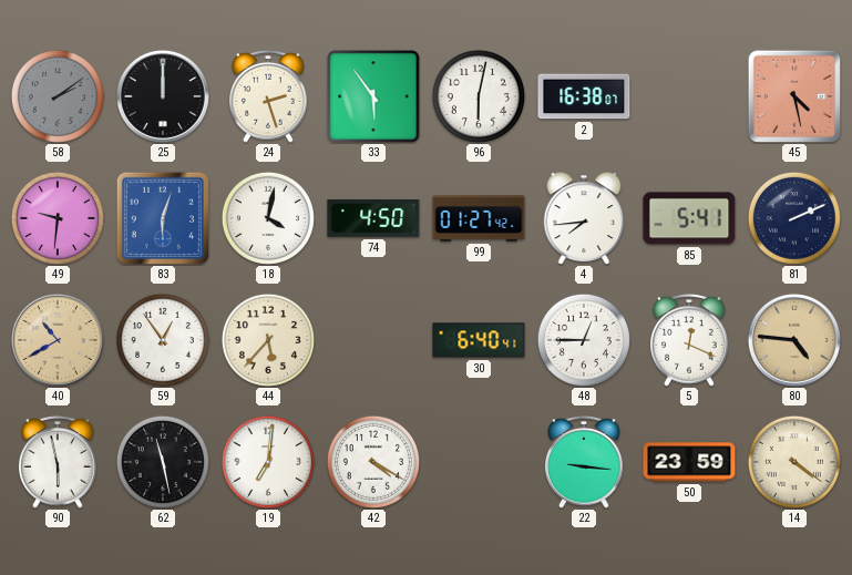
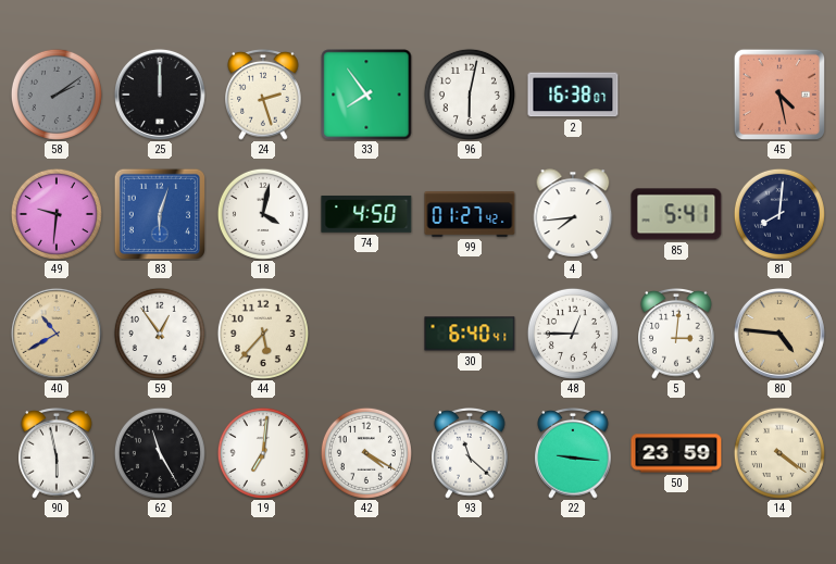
33: 5:54 -> 7:54 (366, 95)
81: 2:11 -> 8:01 (779, 214)
5: 12:19 -> 3:01 (676, 335)
62: 11:28 -> 11:25 (160, 453)
93: none -> 11:22 (470, 454)
